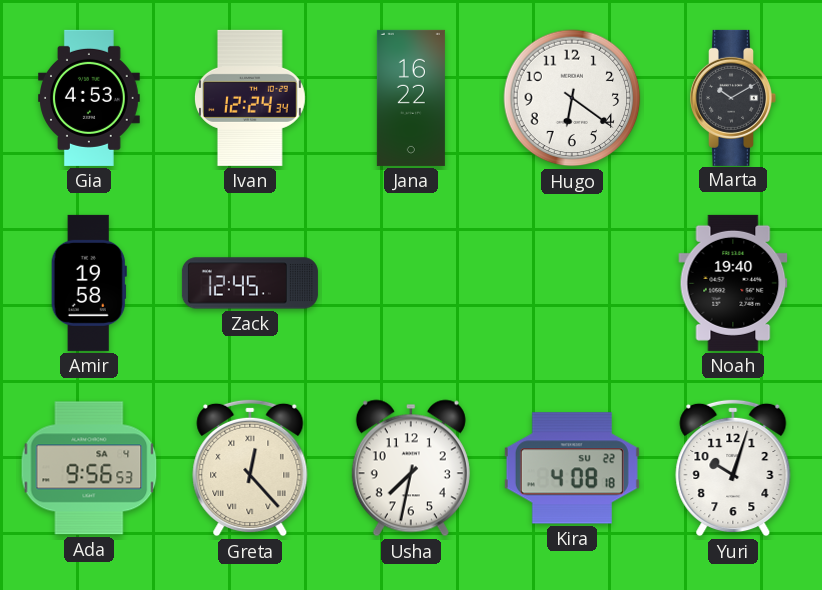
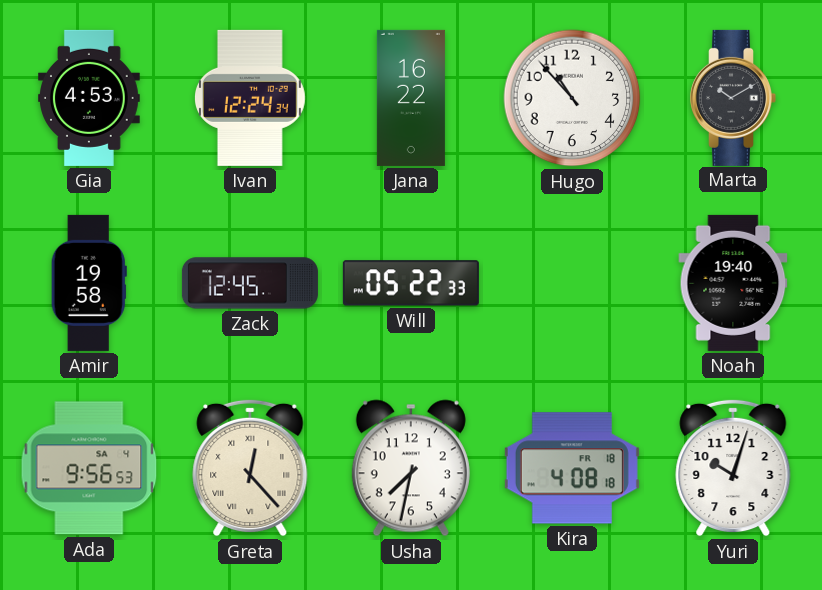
Hugo: 6:21 -> 10:53 (572, 98)
Will: none -> 05:22 (411, 283)
Kira date: SU 22 -> FR 18 (572, 468)
